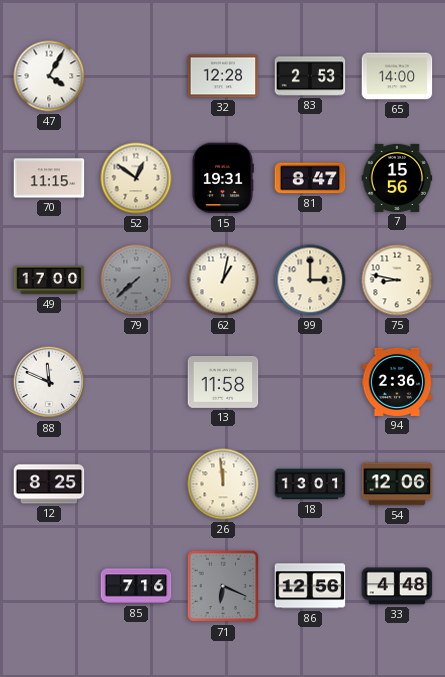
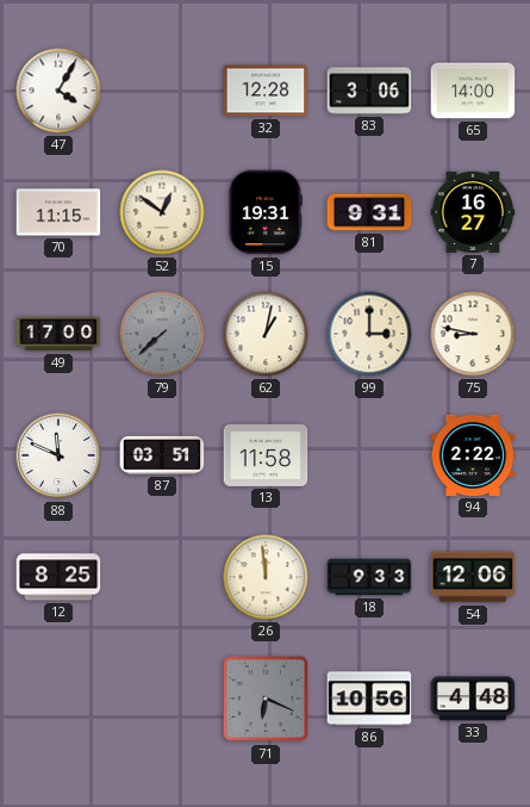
83: 2:53 -> 3:06 (369, 91)
81: 8:47 -> 9:31 (369, 212)
7: 15:56 -> 16:27 (473, 212)
87: none -> 03:51 (162, 455)
94: 2:36 -> 2:22 (473, 455)
18: 13:01 -> 9:33 (369, 577)
85: 7:16 -> none (136, 586)
86: 12:56 -> 10:56 (369, 699)
